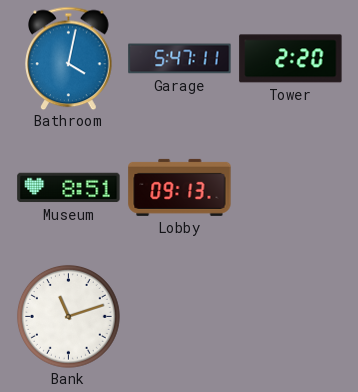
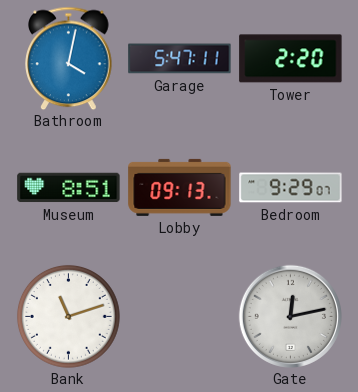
Bedroom: none -> 9:29 (291, 188)
Gate: none -> 12:13 (290, 316)
